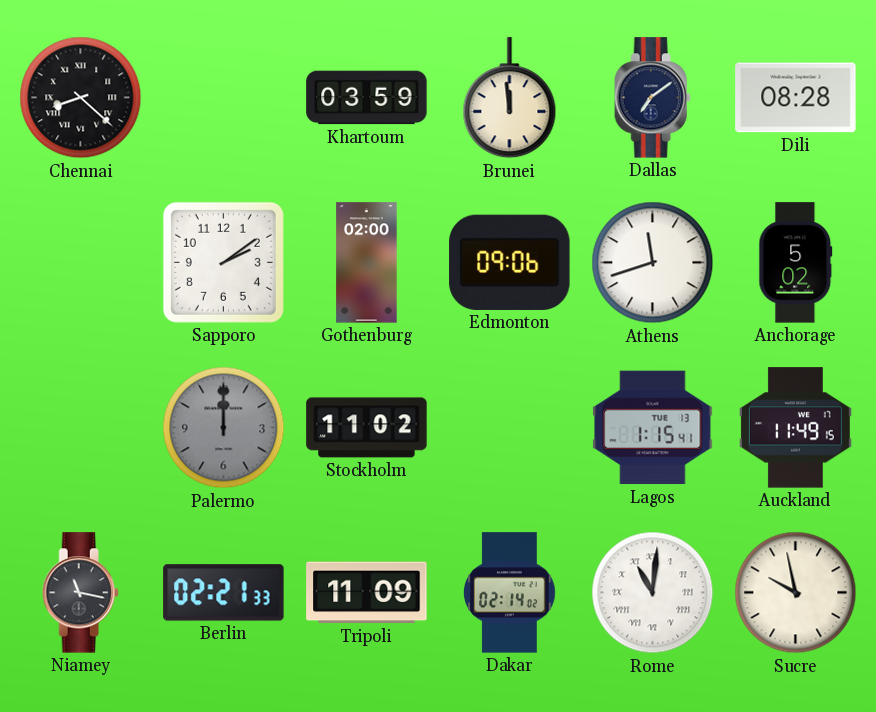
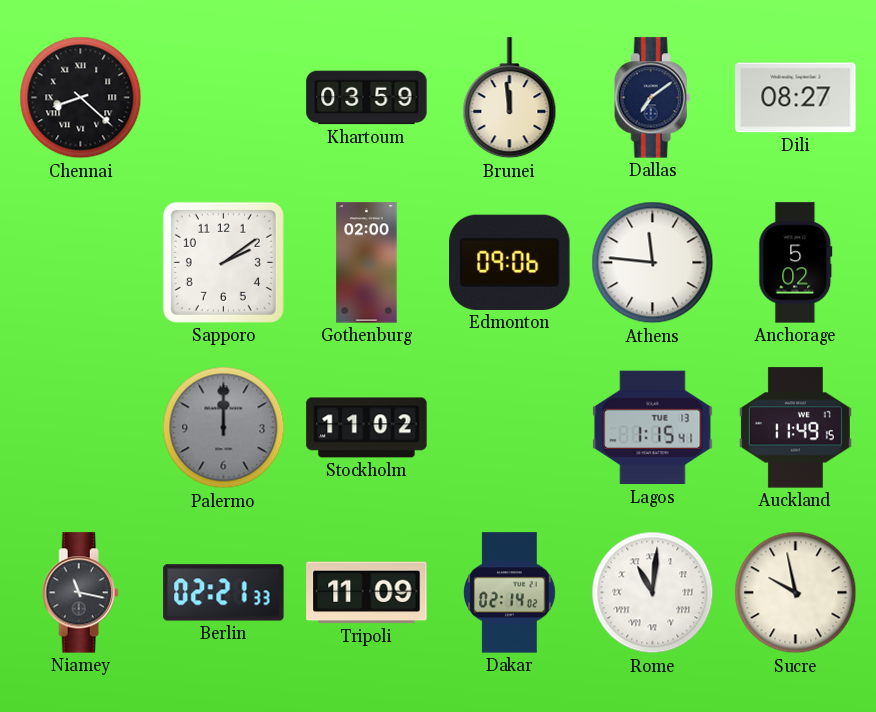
Dili: 08:28 -> 08:27 (796, 98)
Athens: 11:42 -> 11:46 (653, 263)
